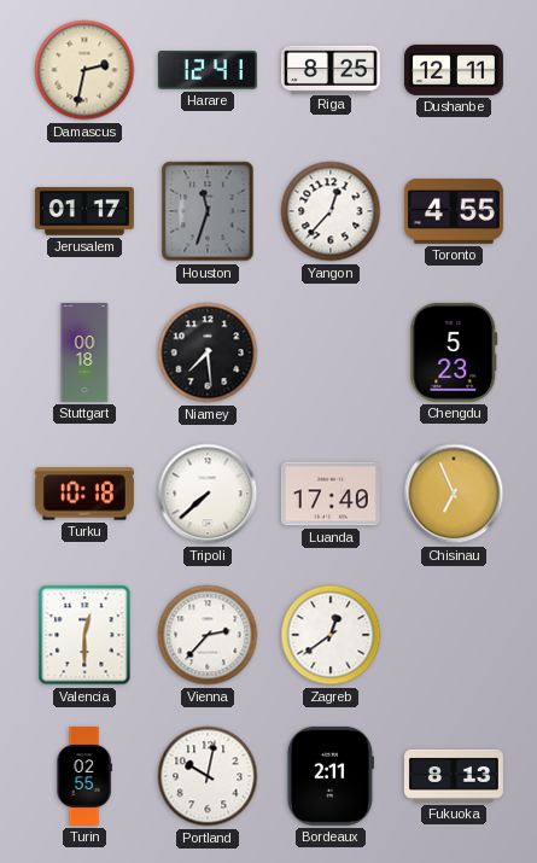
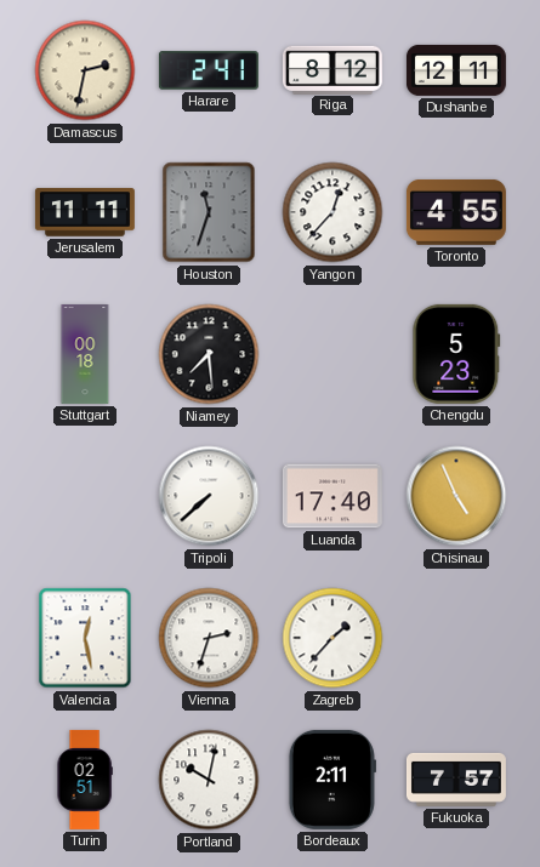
Harare: 12:41 -> 2:41 (209, 70)
Riga: 8:25 -> 8:12 (332, 69)
Jerusalem: 01:17 -> 11:11 (85, 212)
Turku: 10:18 -> none (84, 494)
Chisinau: 6:56 -> 4:56 (456, 496)
Valencia: 12:30 -> 12:28 (85, 638)
Vienna: 2:37 -> 2:33 (209, 638)
Zagreb: 12:39 -> 1:37 (332, 638)
Turin: 02:55 -> 02:51 (85, 780)
Fukuoka: 8:13 -> 7:57 (456, 780)
